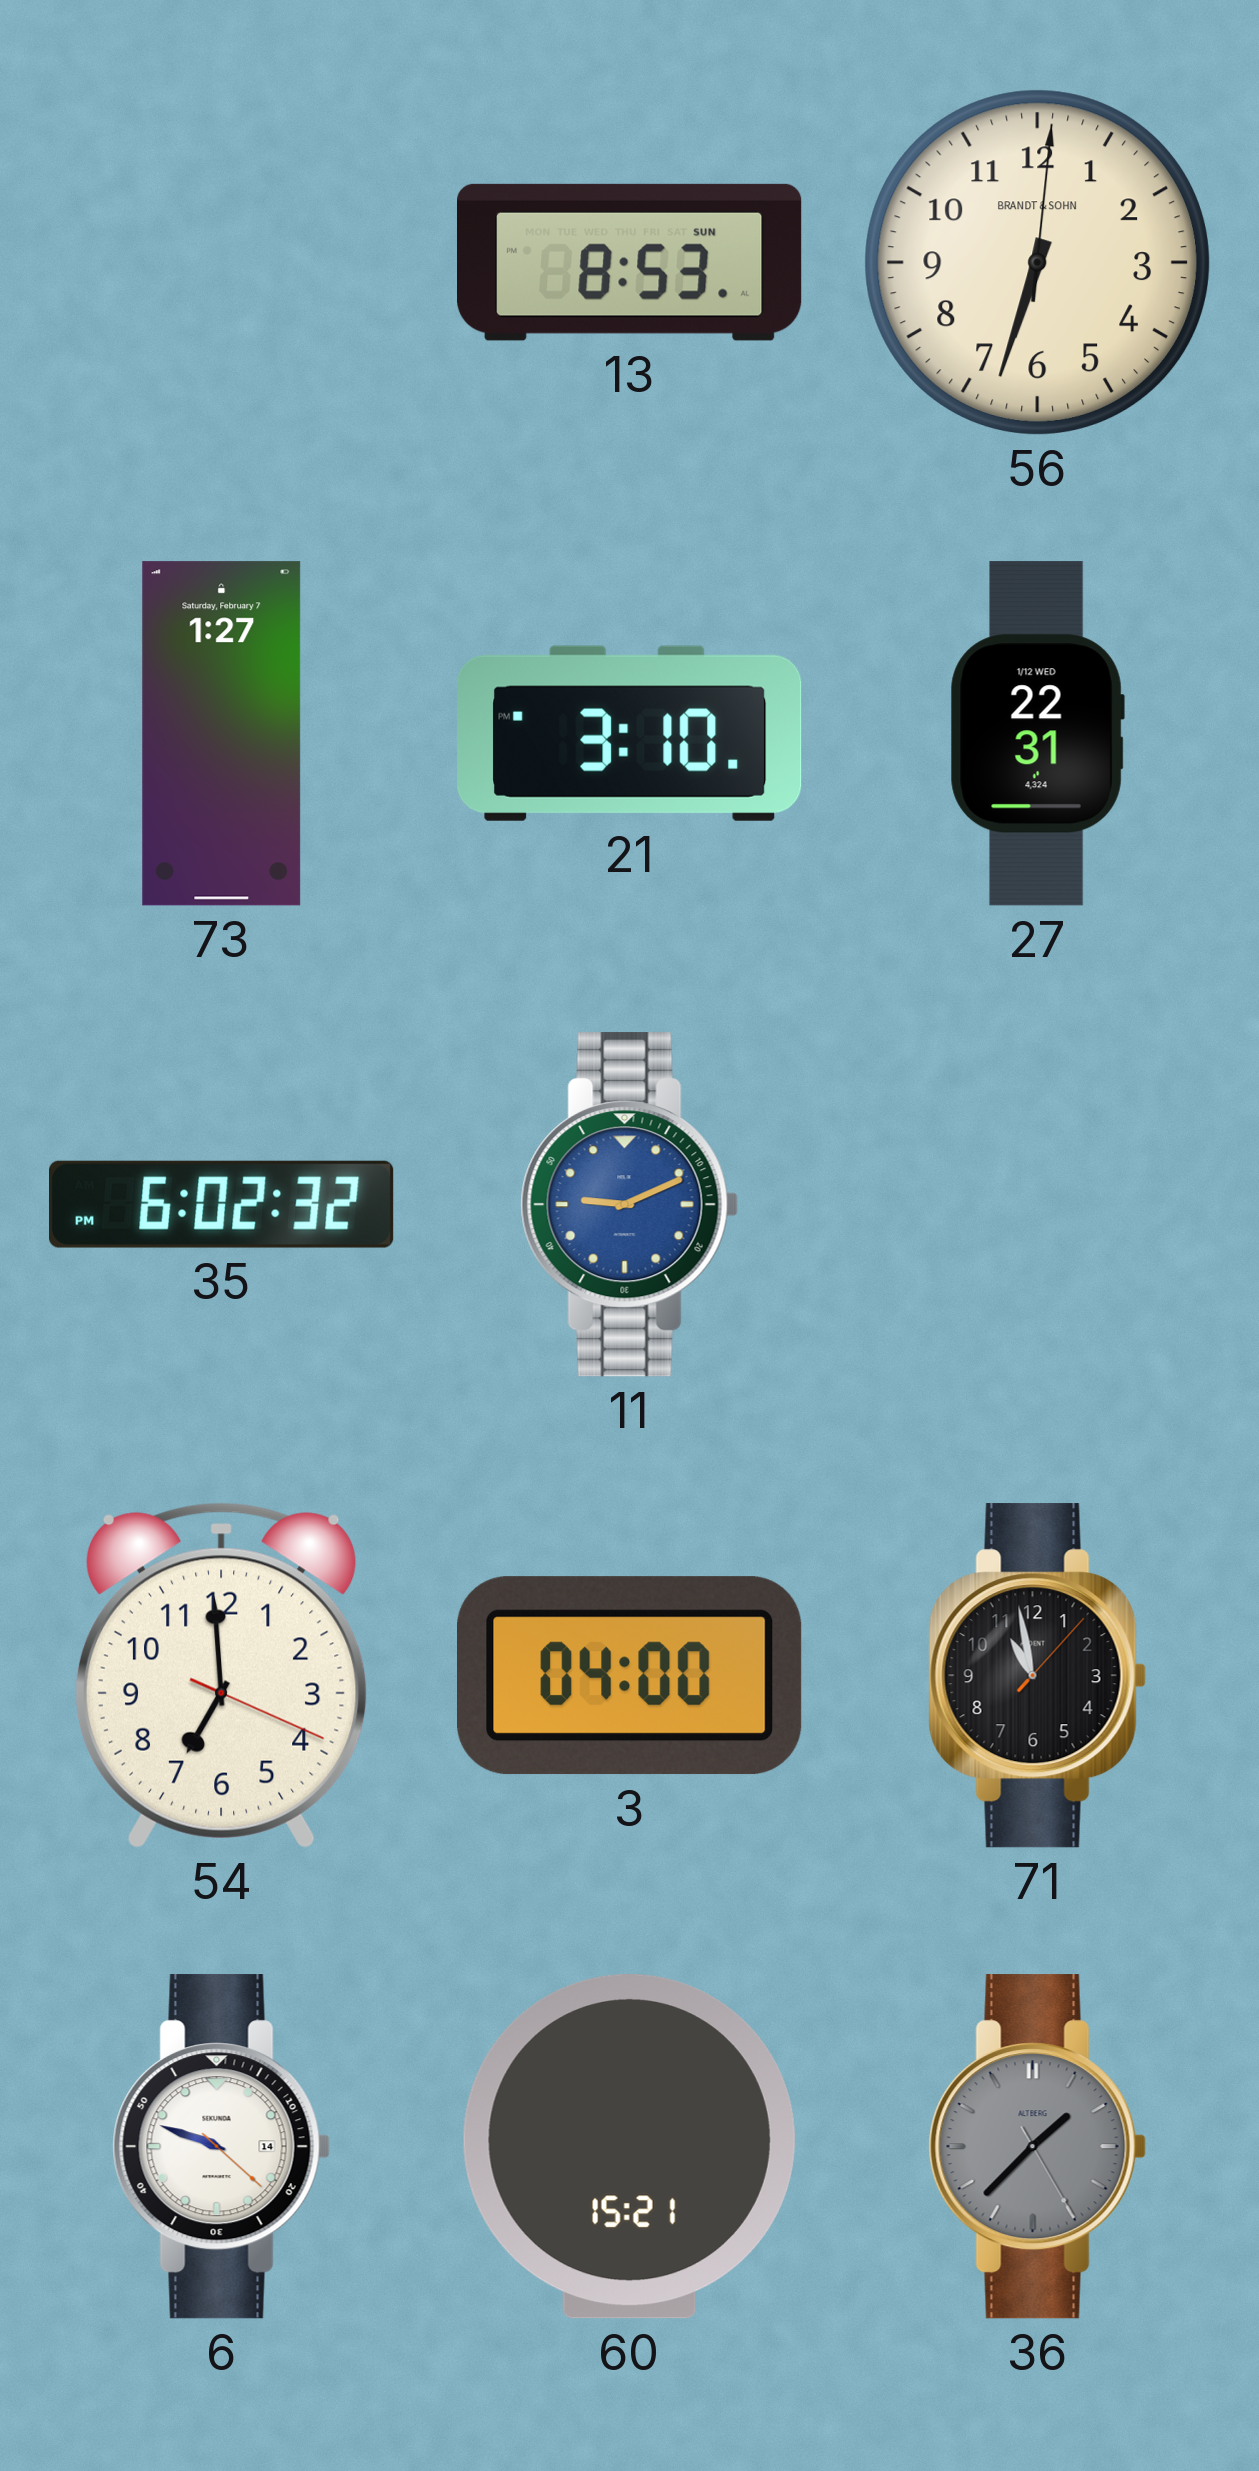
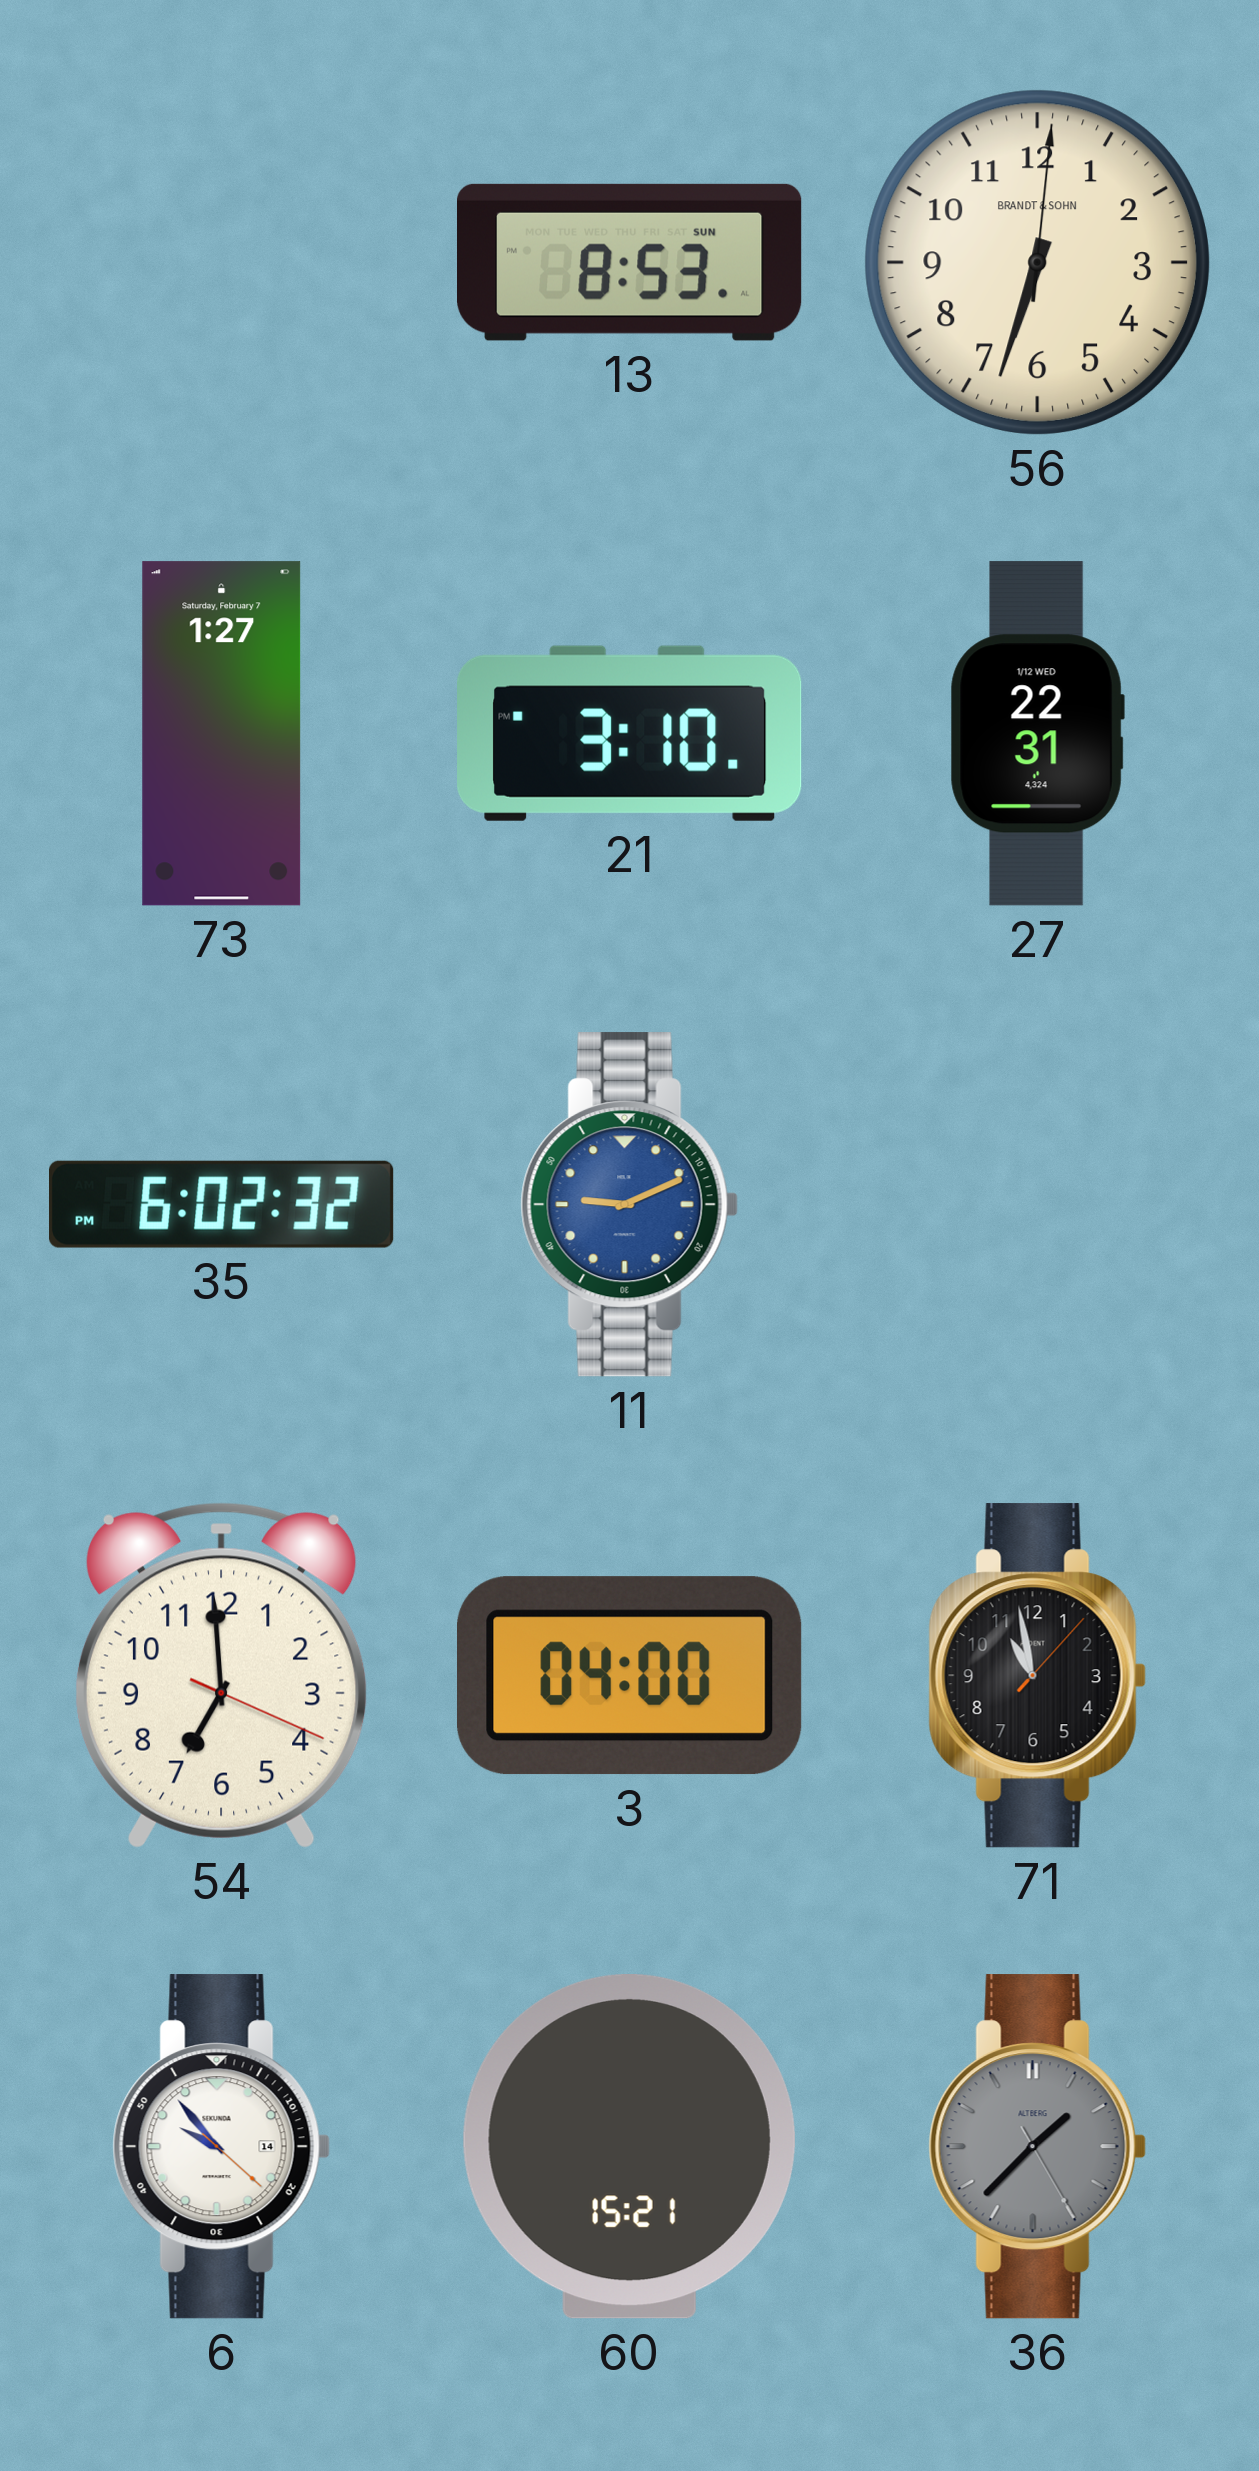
6: 9:48 -> 9:53 (221, 2147)
